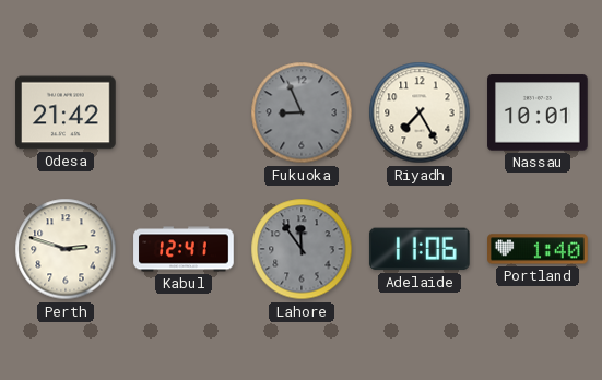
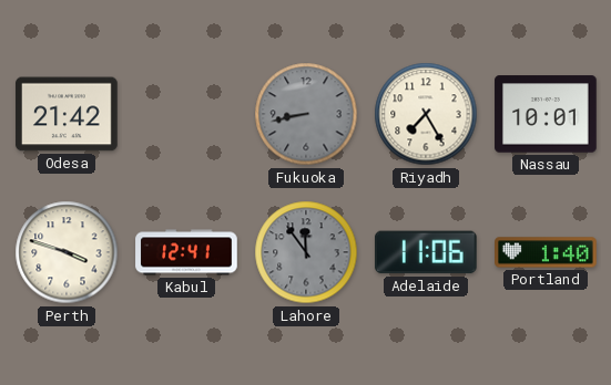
Fukuoka: 8:56 -> 8:43 (306, 114)
Perth: 2:48 -> 3:48 (67, 252)
